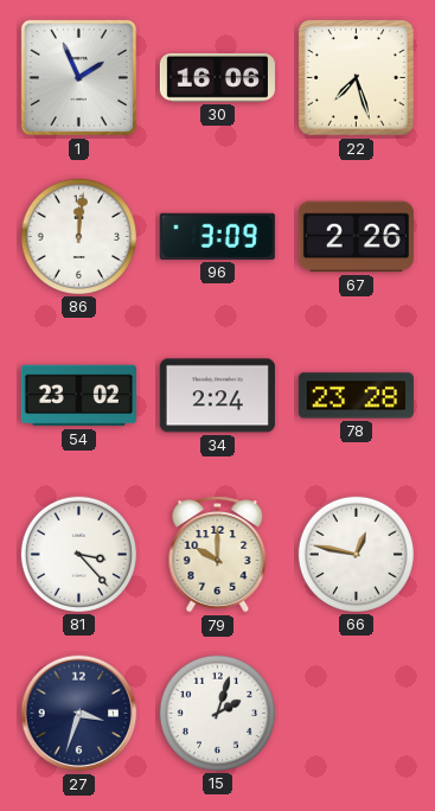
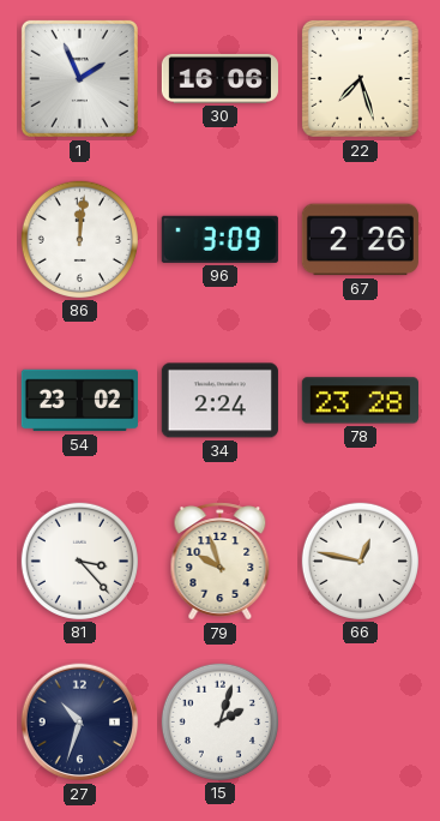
79: 10:00 -> 9:57 (221, 562)
27: 3:33 -> 10:33 (80, 723)
